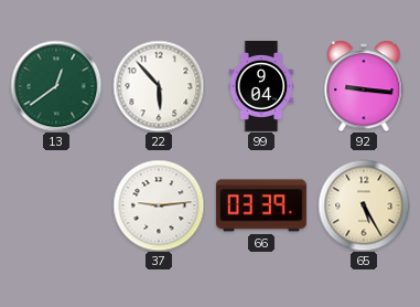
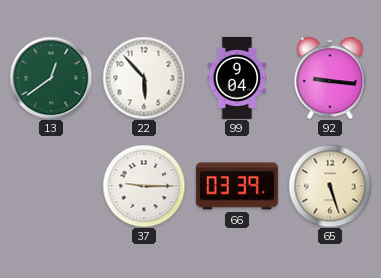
37: 9:14 -> 9:15 (144, 186)
65: 5:25 -> 5:27 (330, 186)
